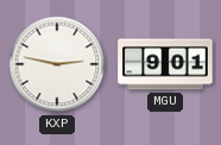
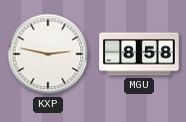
MGU: 9:01 -> 8:58 (139, 54)
